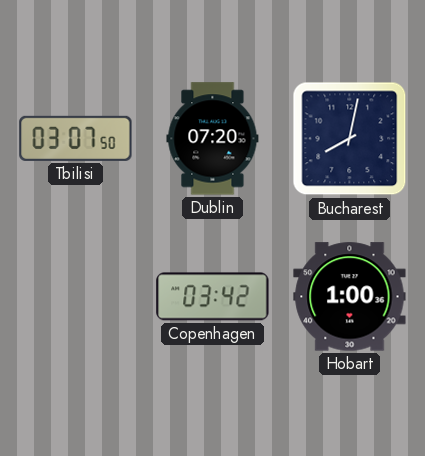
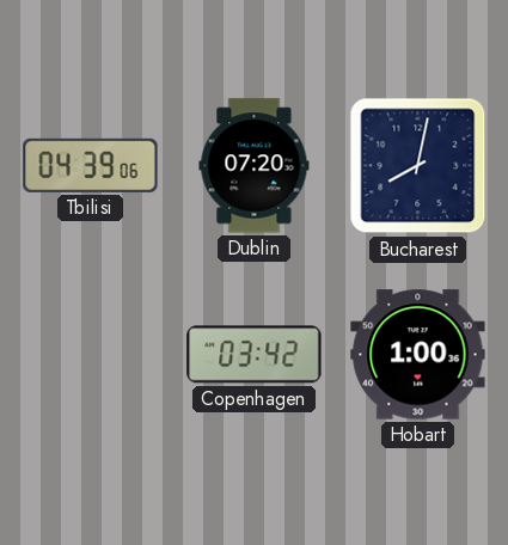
Tbilisi: 03:07 -> 04:39 (91, 165)
